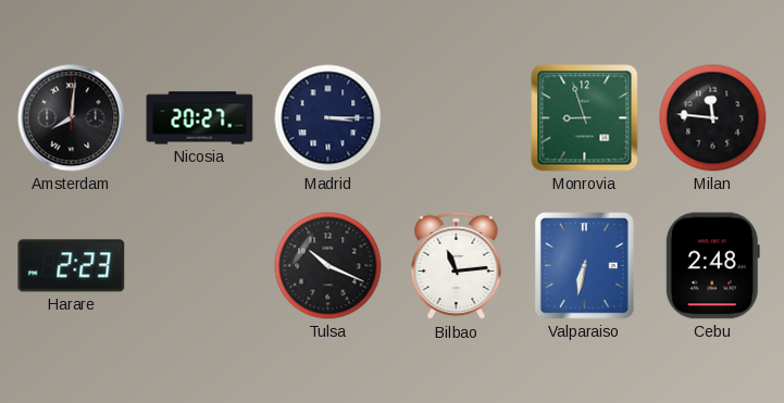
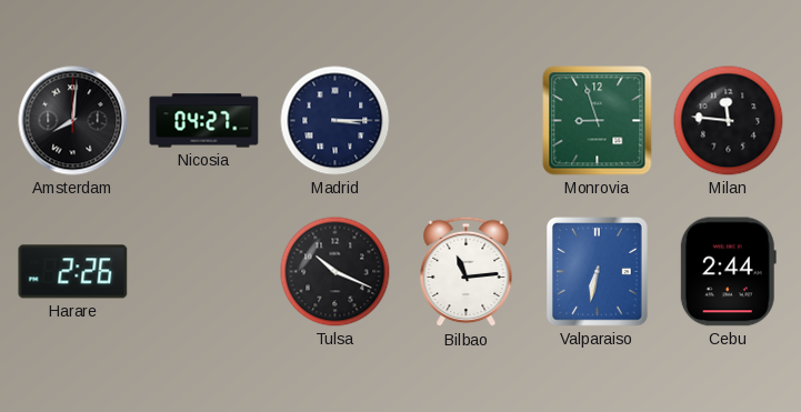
Nicosia: 20:27 -> 04:27 (204, 121)
Harare: 2:23 -> 2:26 (73, 272)
Cebu: 2:48 -> 2:44 (728, 272)
